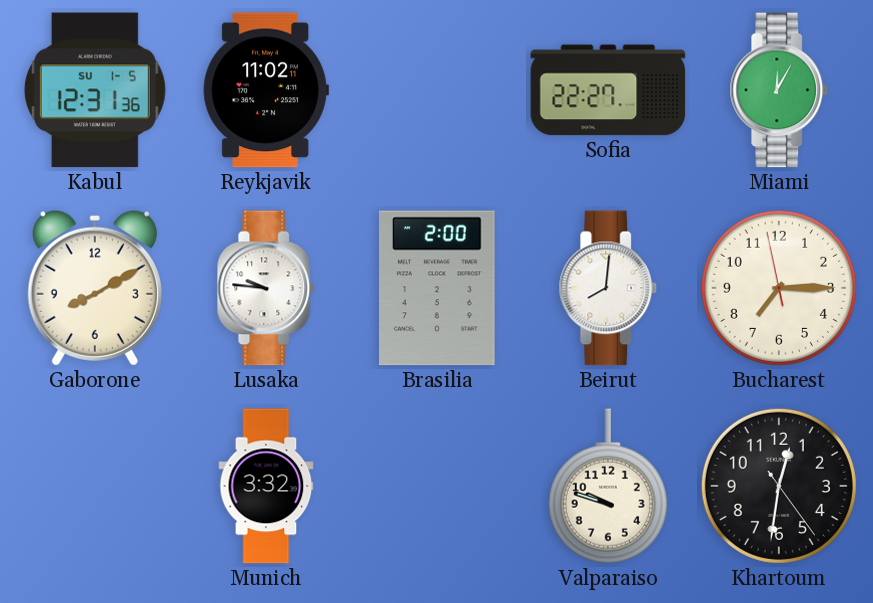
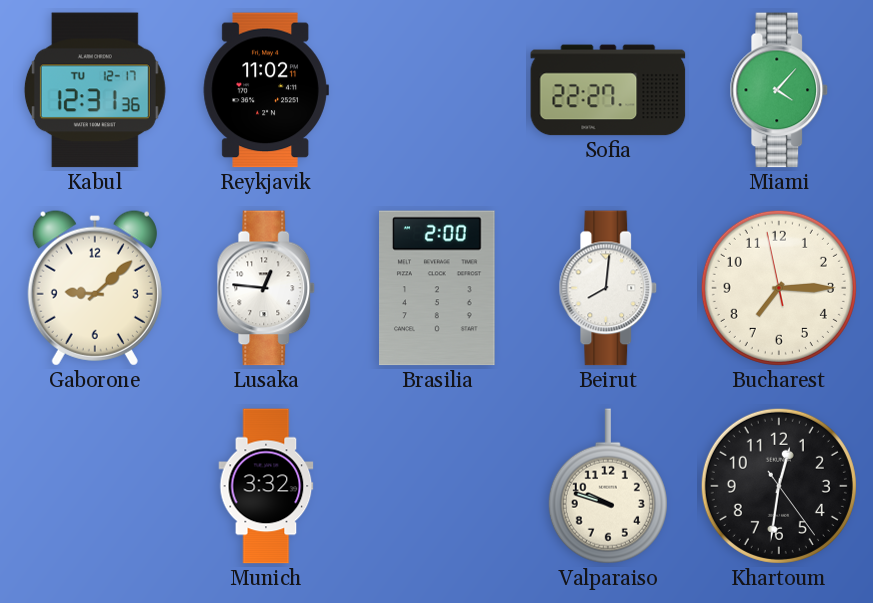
Kabul date: SU 1-5 -> TU 12-17 (95, 90)
Miami: 12:05 -> 4:07 (779, 90)
Gaborone: 8:10 -> 9:08 (95, 288)
Lusaka: 9:46 -> 12:46 (266, 288)
